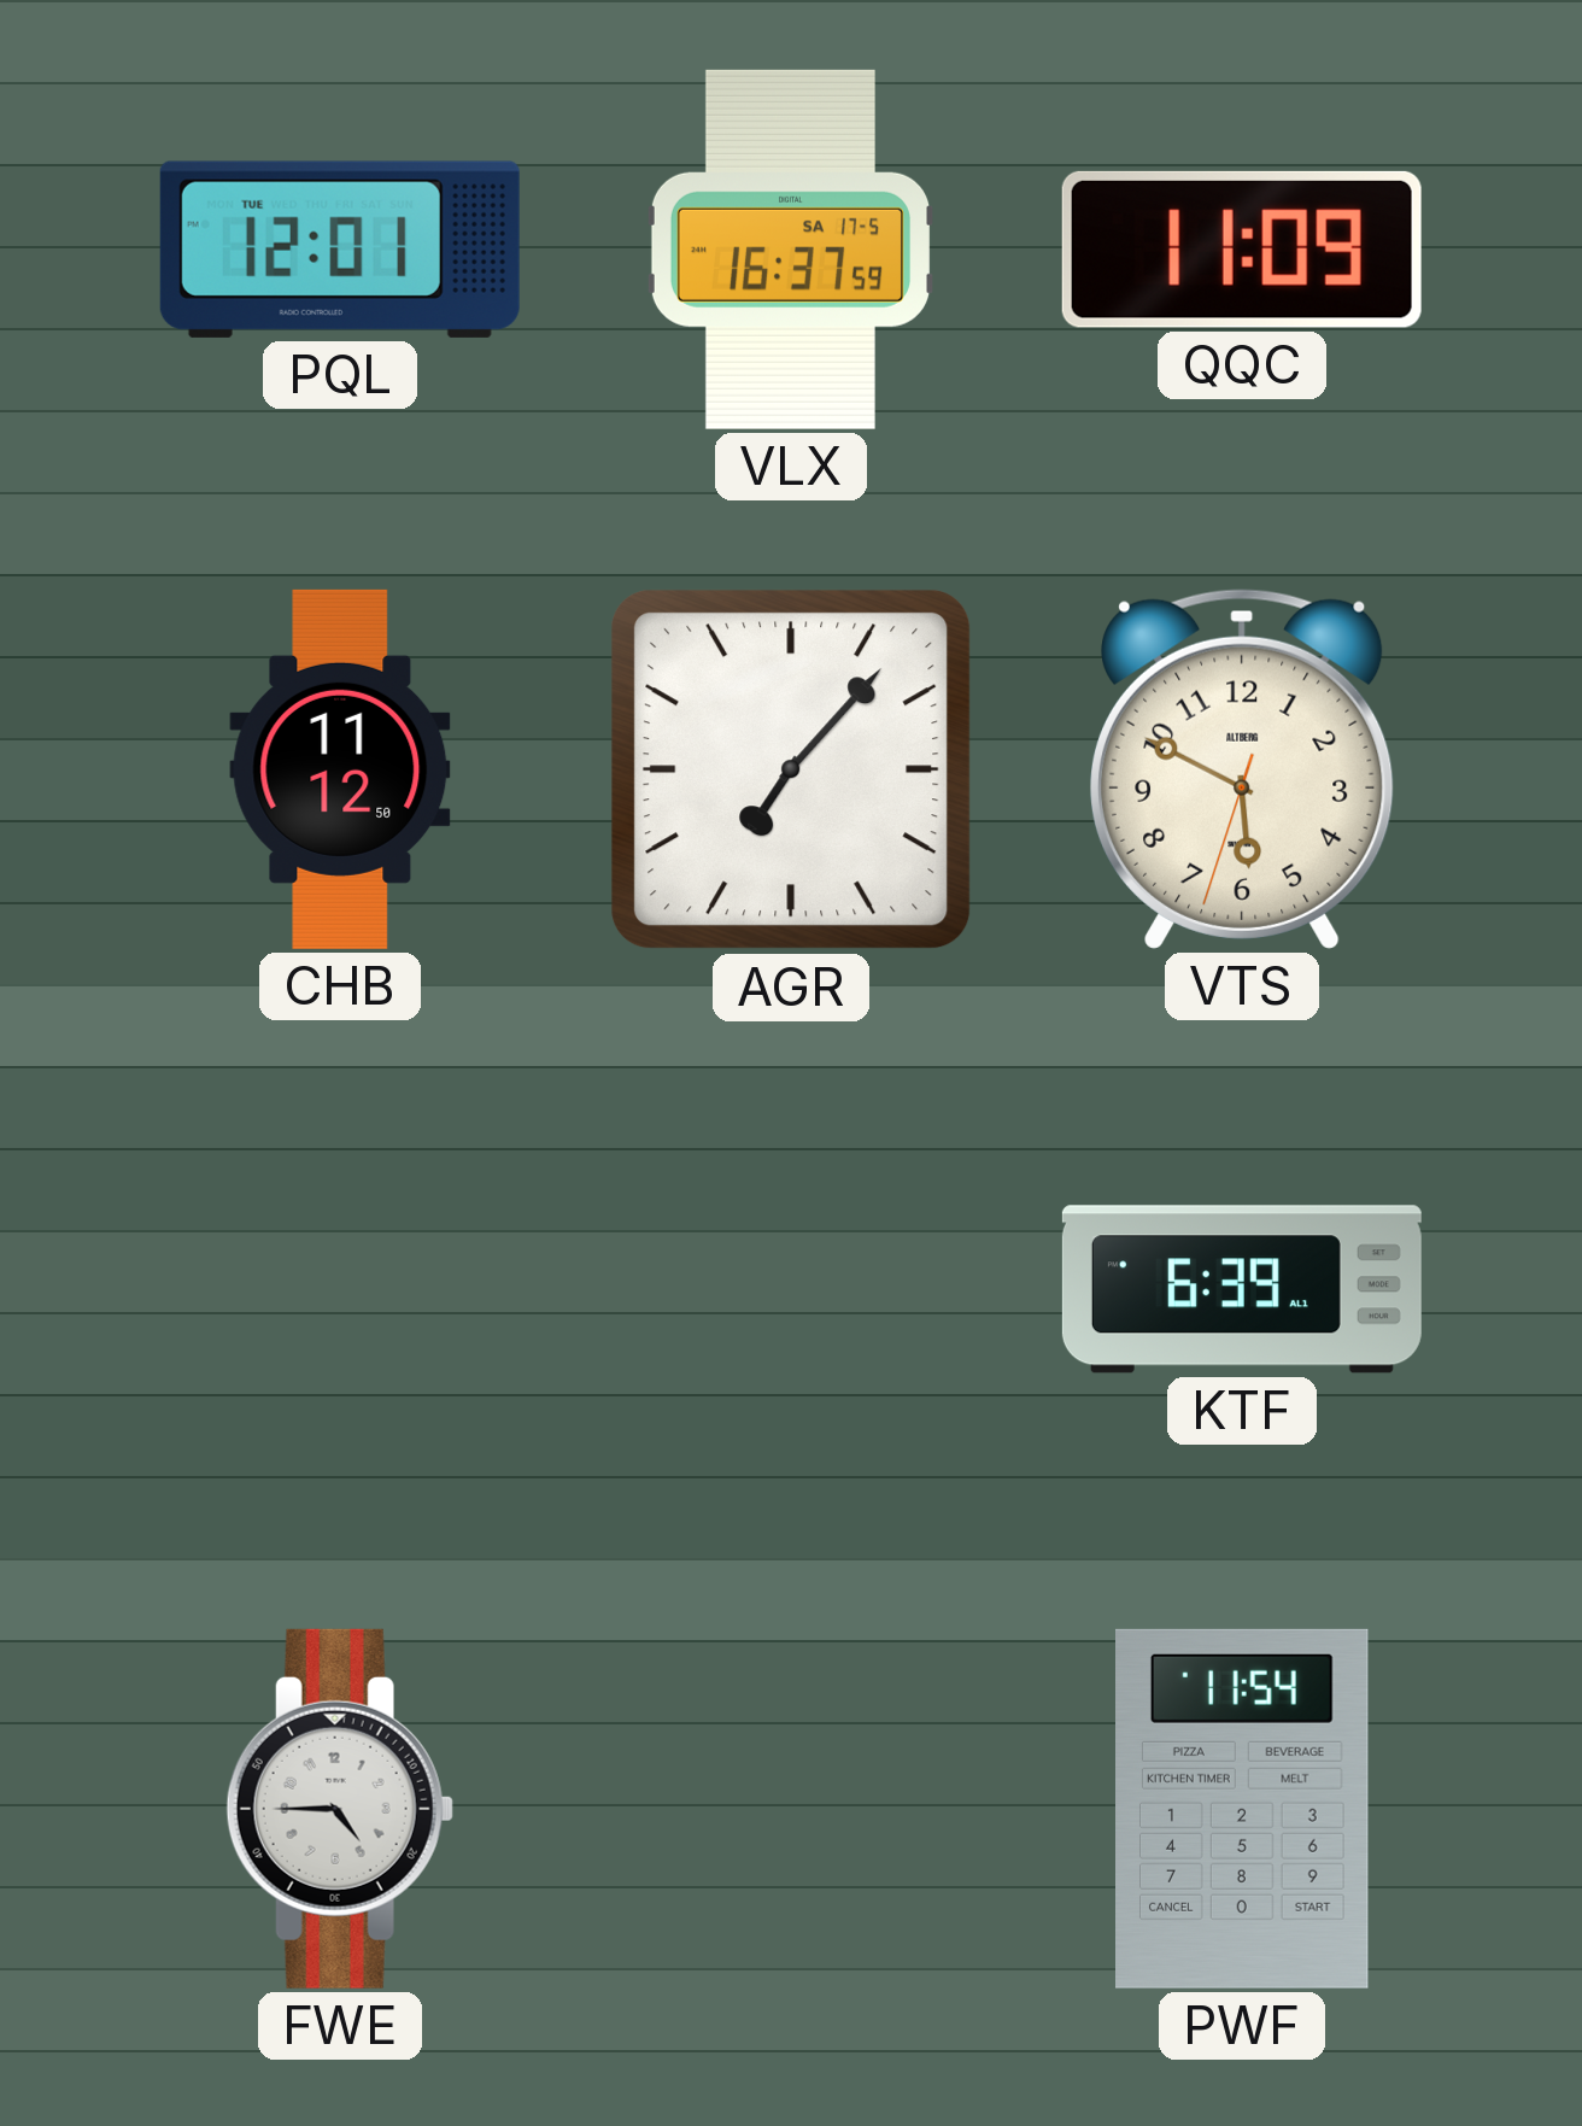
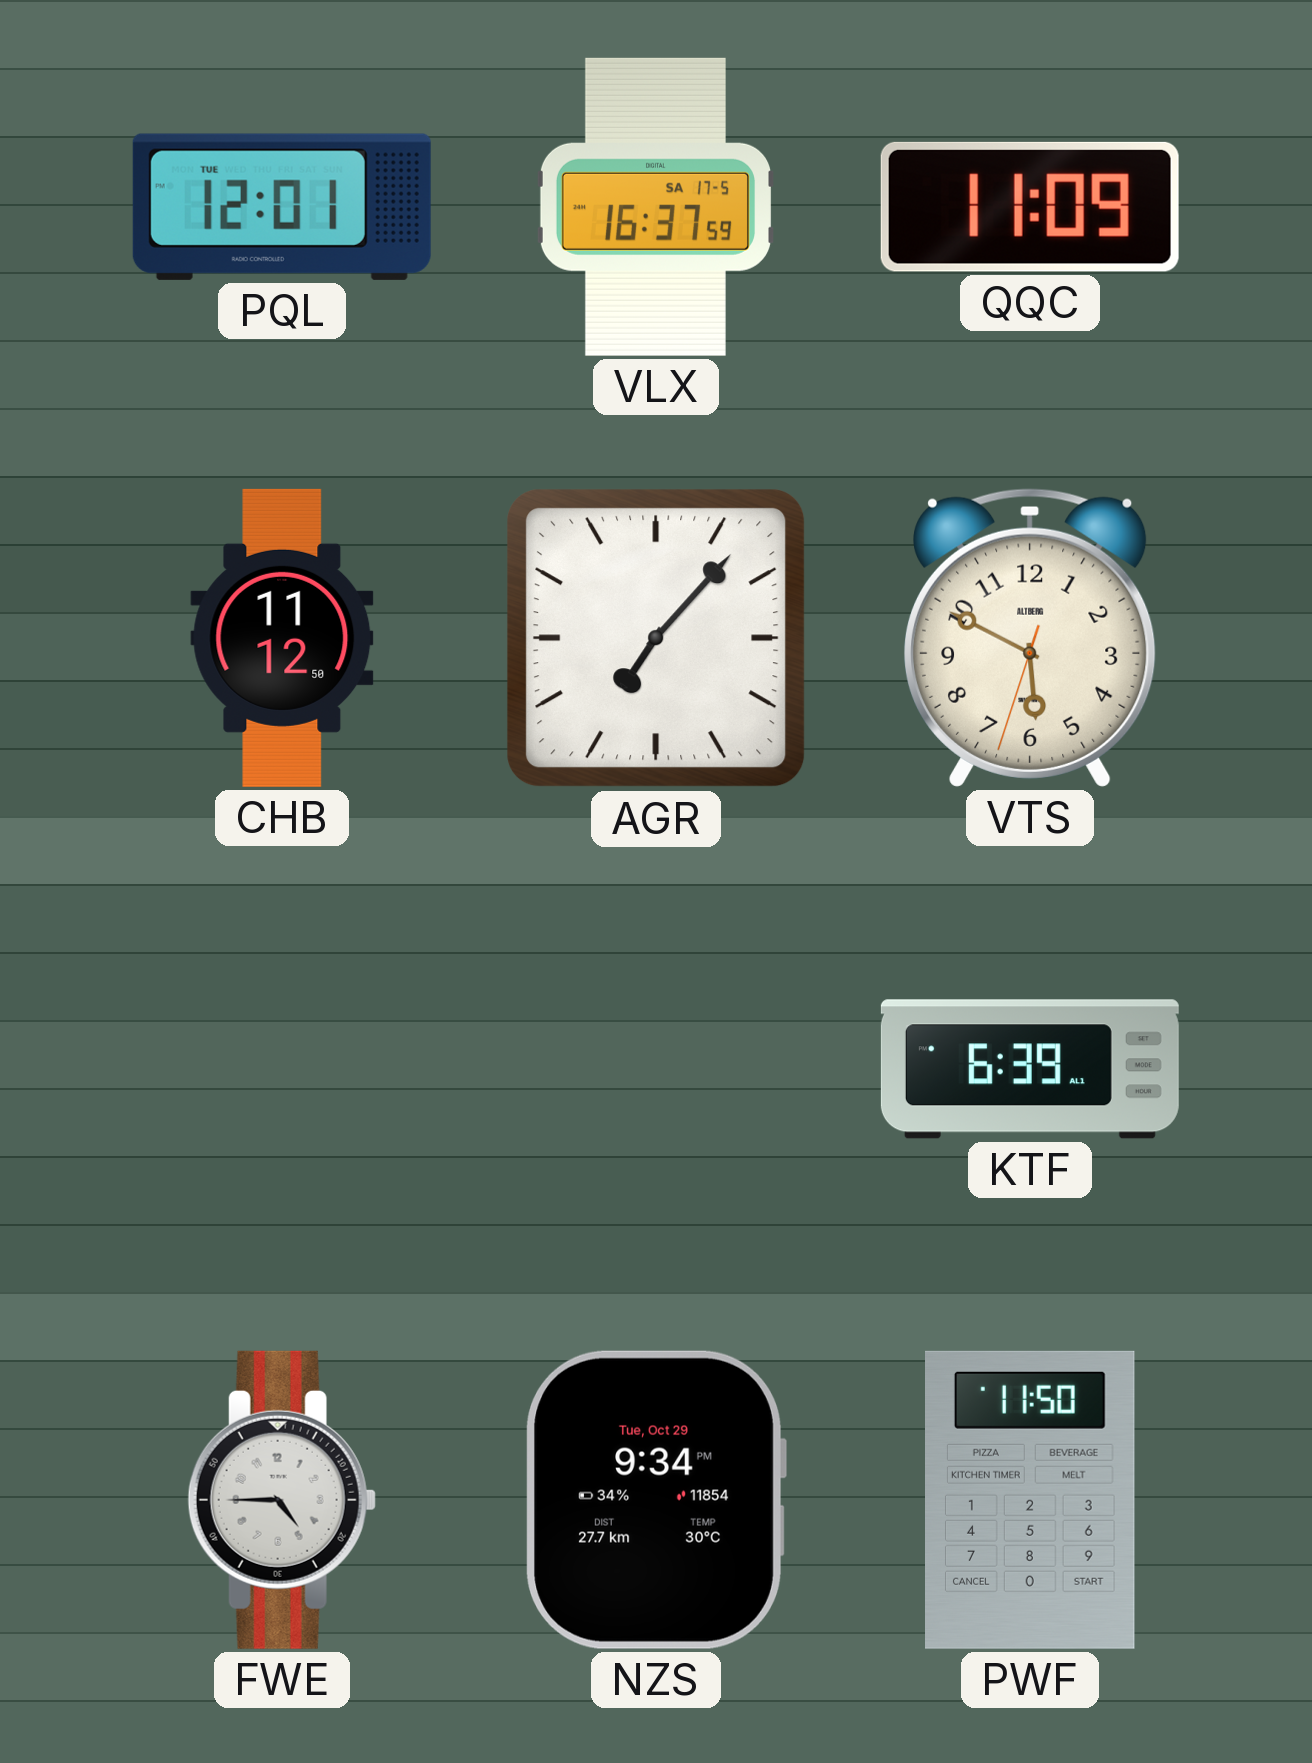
NZS: none -> 9:34 (656, 1500)
PWF: 11:54 -> 11:50 (1031, 1500)
